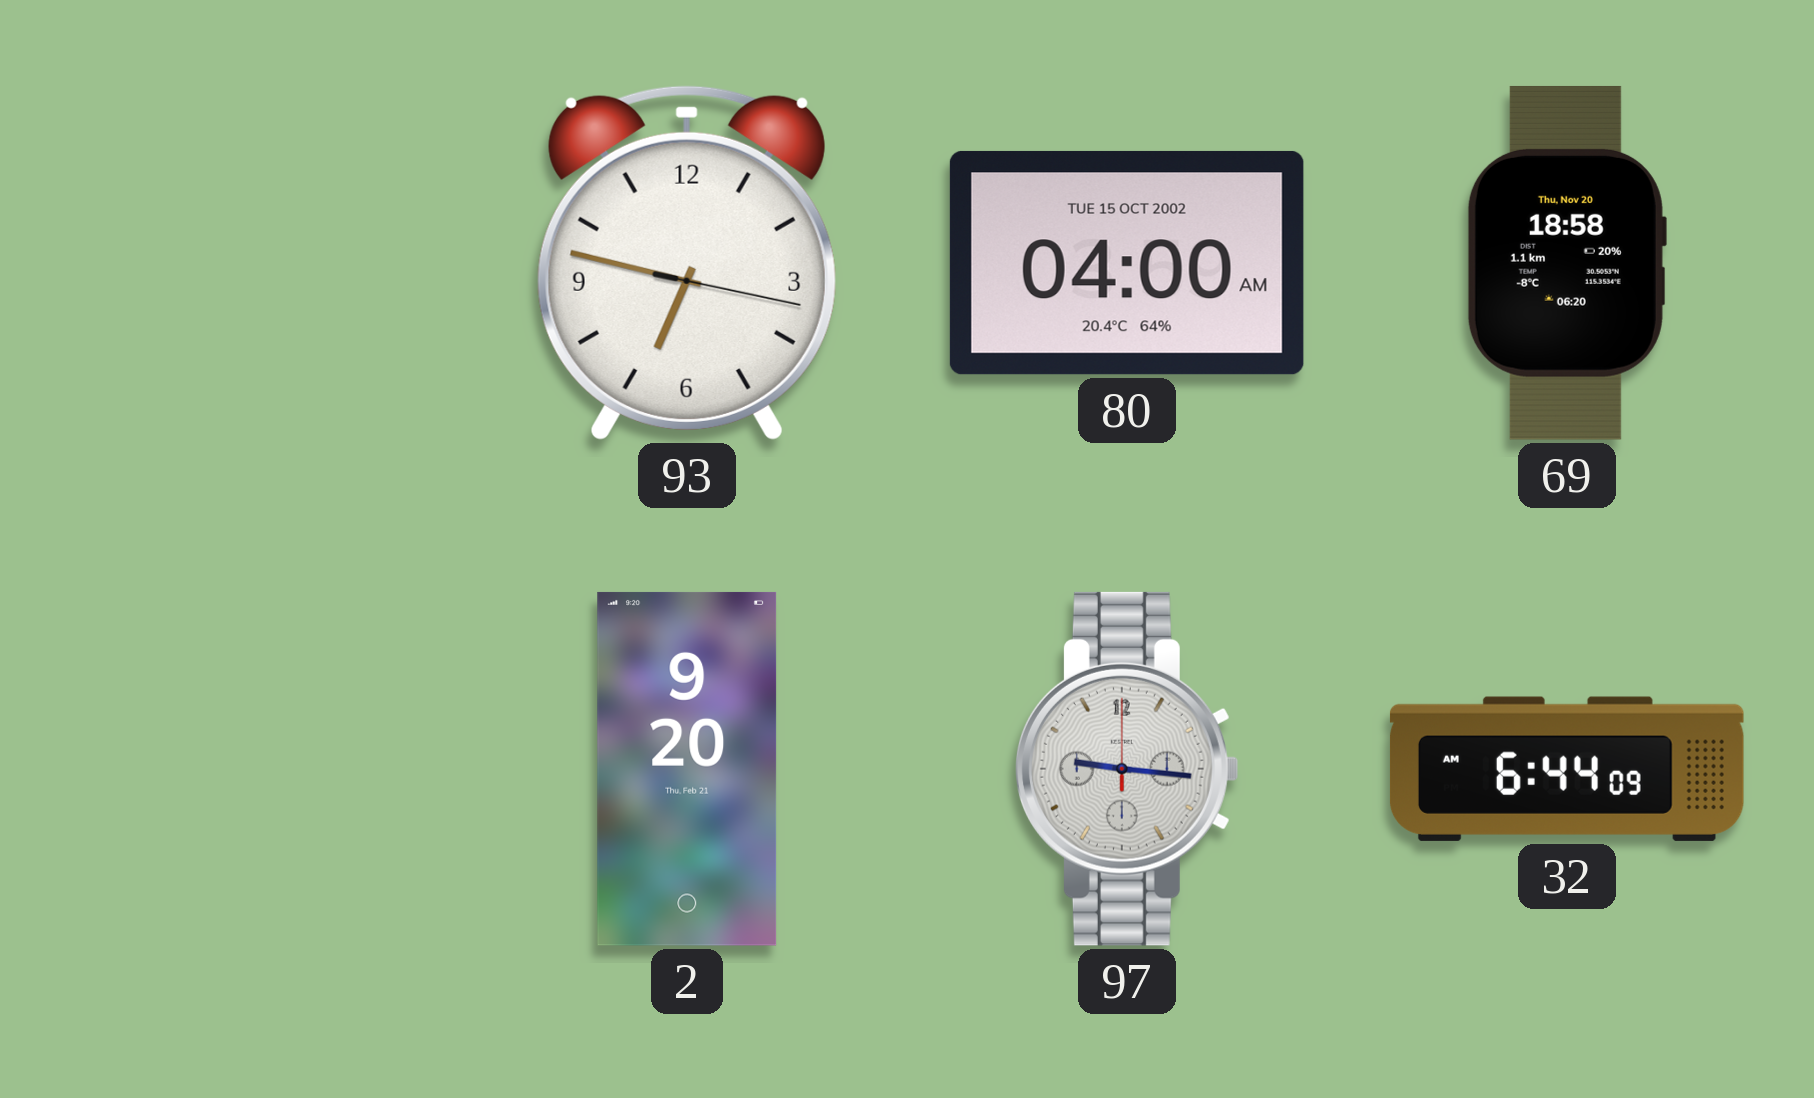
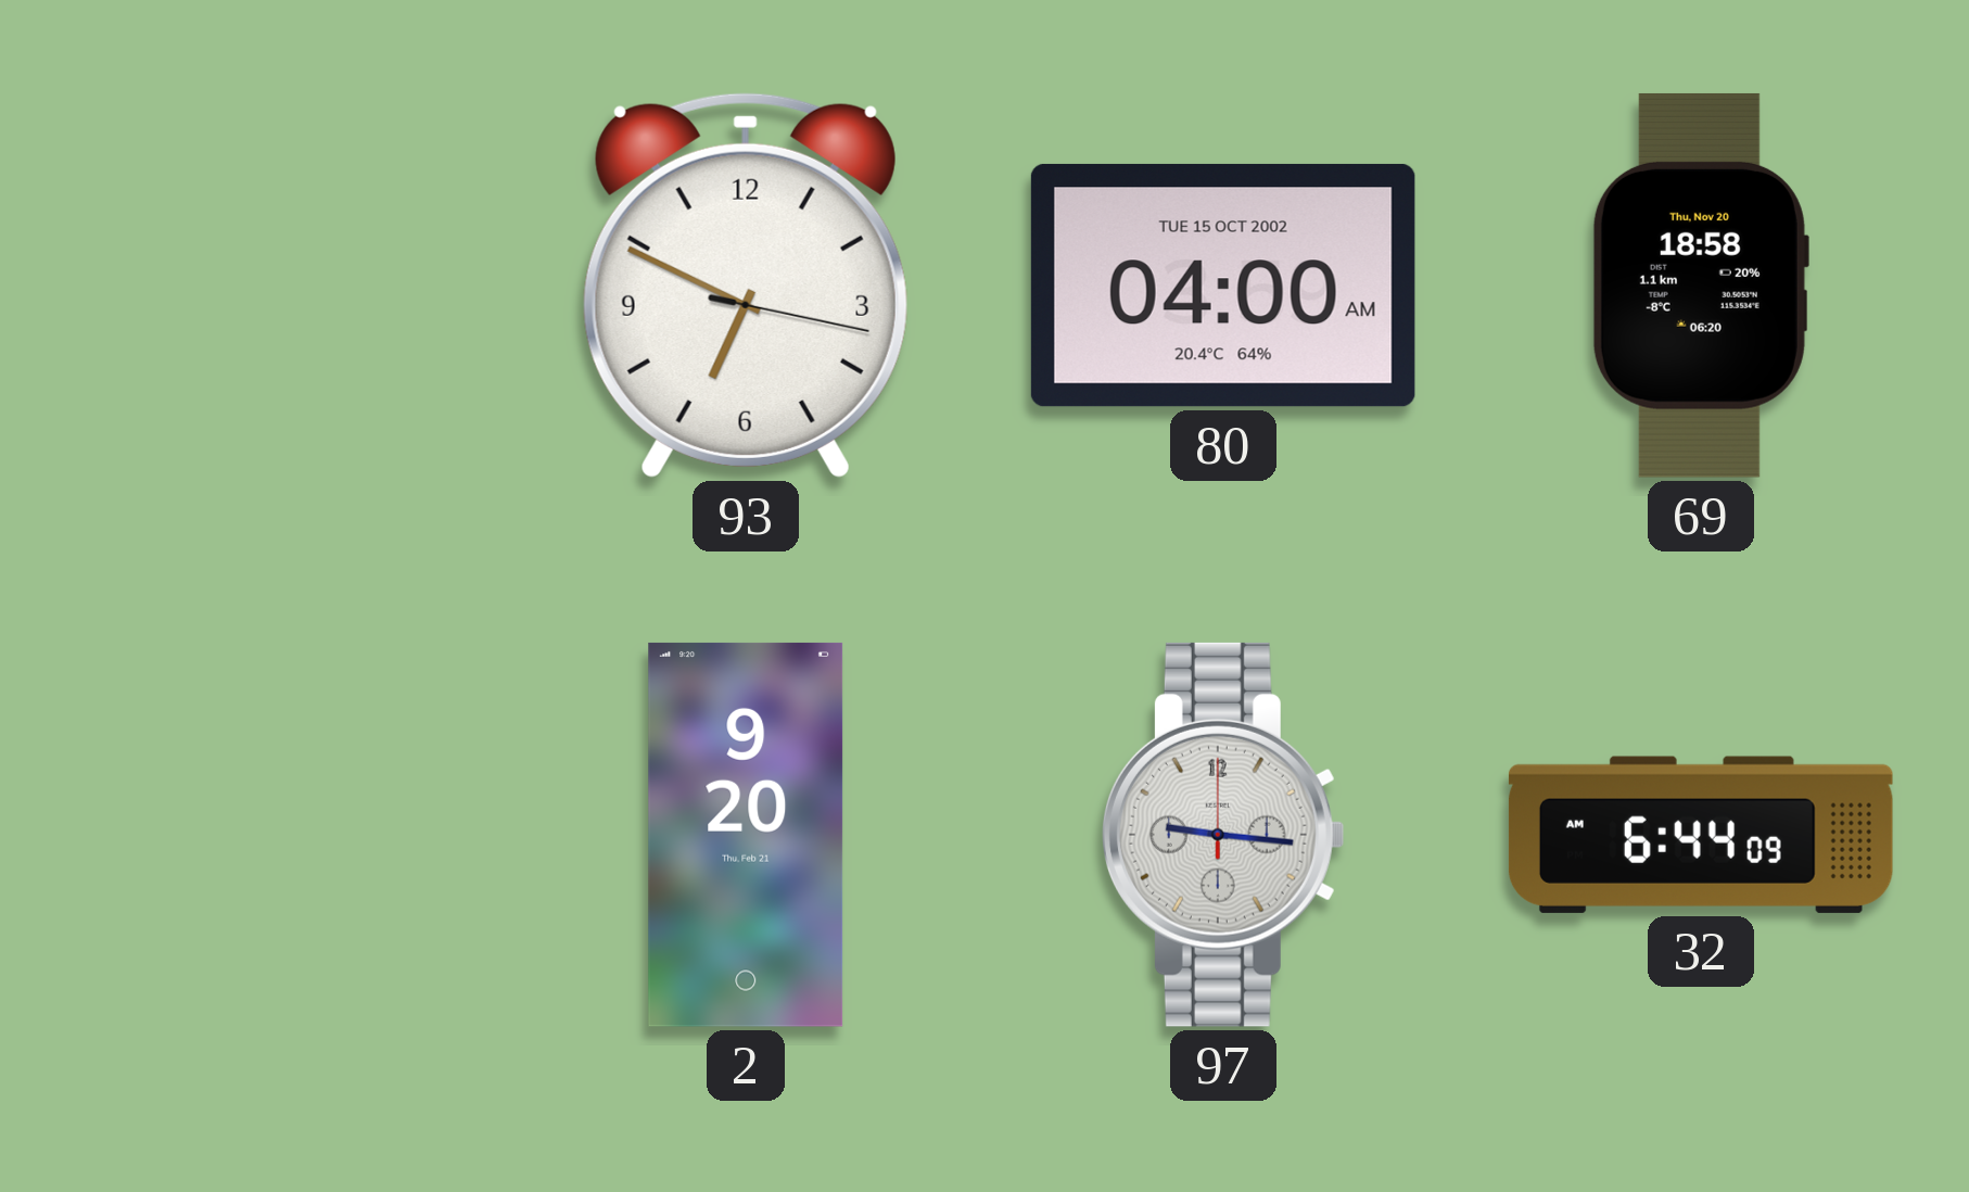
93: 6:47 -> 6:49 (746, 286)
